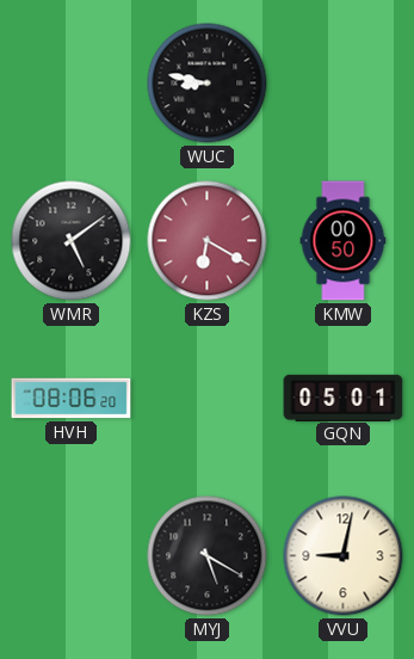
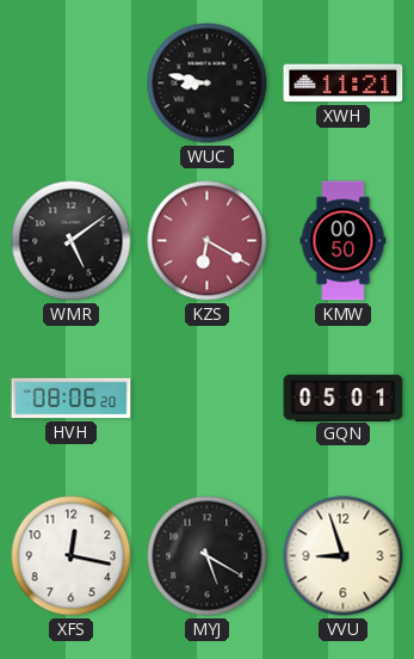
XWH: none -> 11:21 (344, 84)
XFS: none -> 12:17 (72, 556)
VVU: 9:02 -> 8:57 (344, 556)
